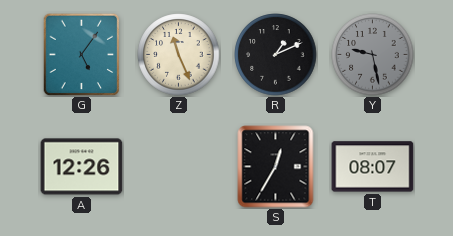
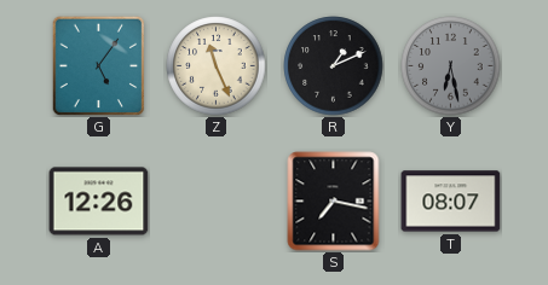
Y: 9:28 -> 6:28 (451, 66)
S: 12:35 -> 7:17 (334, 202)
